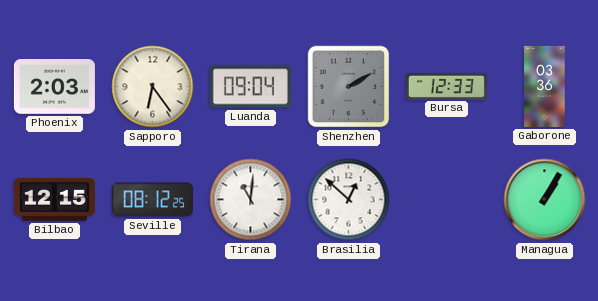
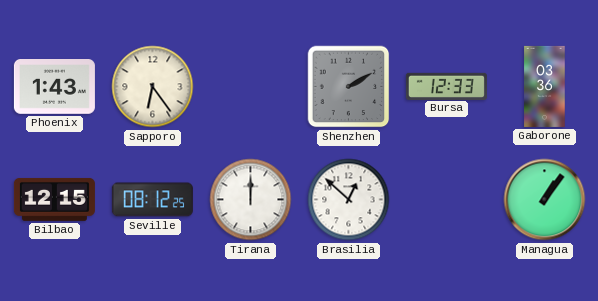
Phoenix: 2:03 -> 1:43 (54, 87)
Luanda: 09:04 -> none (250, 87)
Tirana: 11:01 -> 12:00 (251, 200)
Managua: 1:05 -> 1:06 (545, 200)
